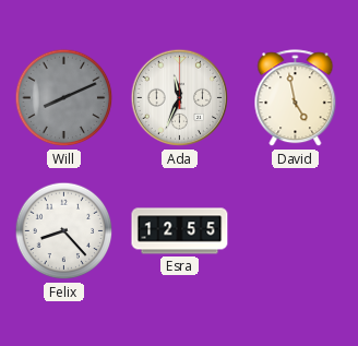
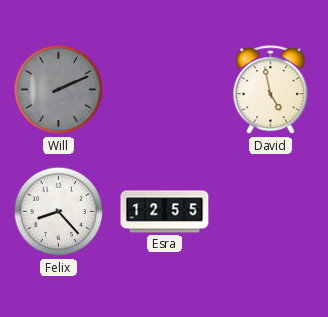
Will: 8:11 -> 2:11 (59, 90)
Ada: 11:34 -> none (180, 98)
